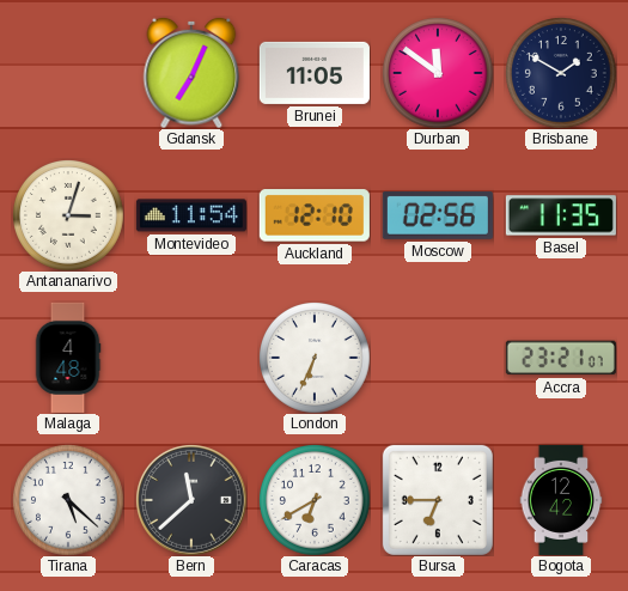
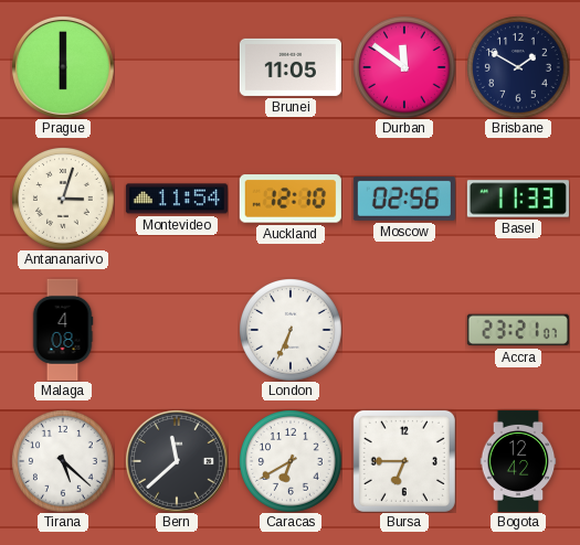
Prague: none -> 6:00 (63, 67)
Gdansk: 7:04 -> none (191, 73)
Basel: 11:35 -> 11:33 (518, 199)
Malaga: 4:48 -> 4:08 (63, 330)
